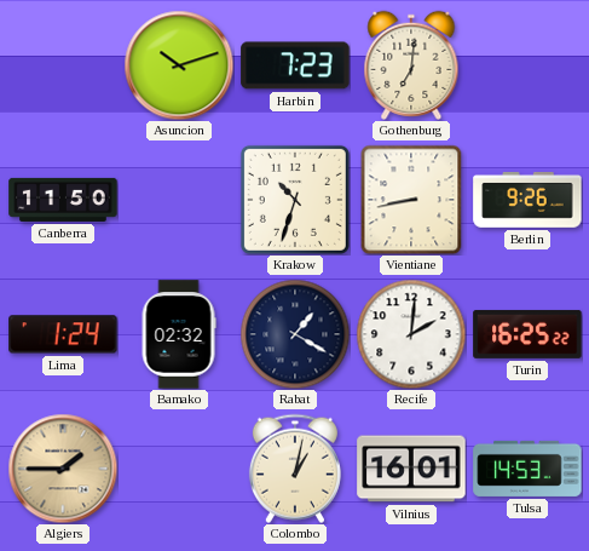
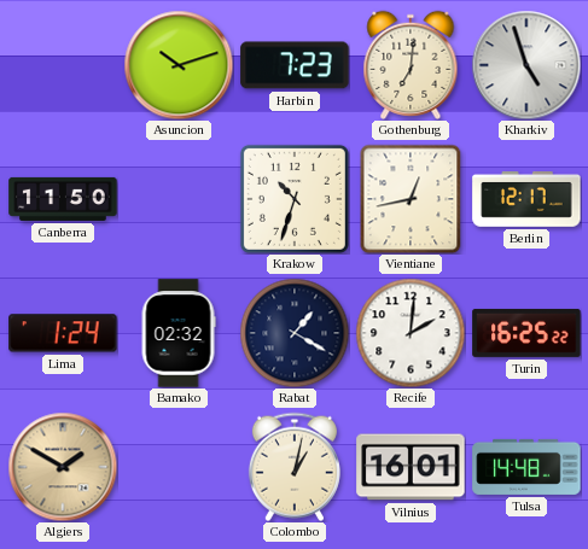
Kharkiv: none -> 4:57 (526, 65)
Vientiane: 8:43 -> 12:43 (411, 199)
Berlin: 9:26 -> 12:17 (526, 200)
Algiers: 1:45 -> 1:50 (63, 467)
Tulsa: 14:53 -> 14:48 (526, 467)
